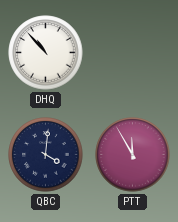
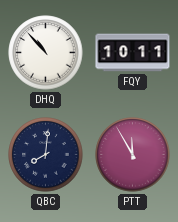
FQY: none -> 10:11 (133, 53)
QBC: 4:01 -> 8:01 (46, 155)
